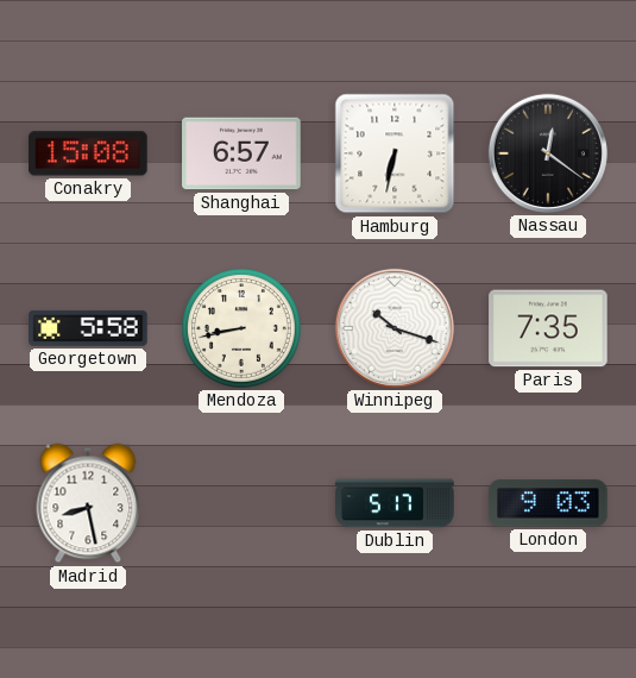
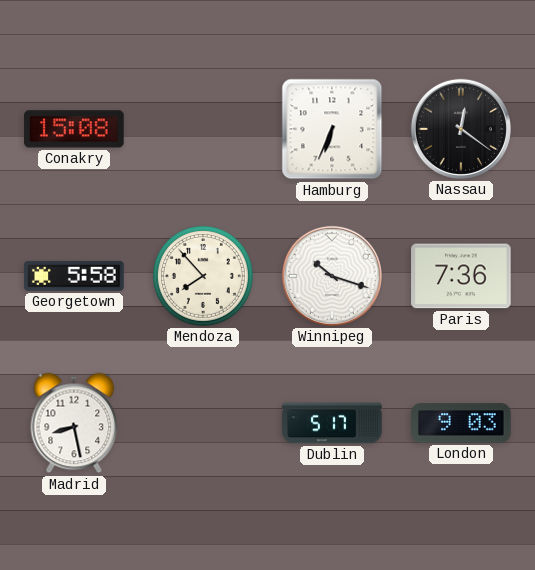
Shanghai: 6:57 -> none (241, 153)
Hamburg: 6:32 -> 6:34 (332, 129)
Mendoza: 8:43 -> 7:53 (203, 276)
Paris: 7:35 -> 7:36 (461, 276)
